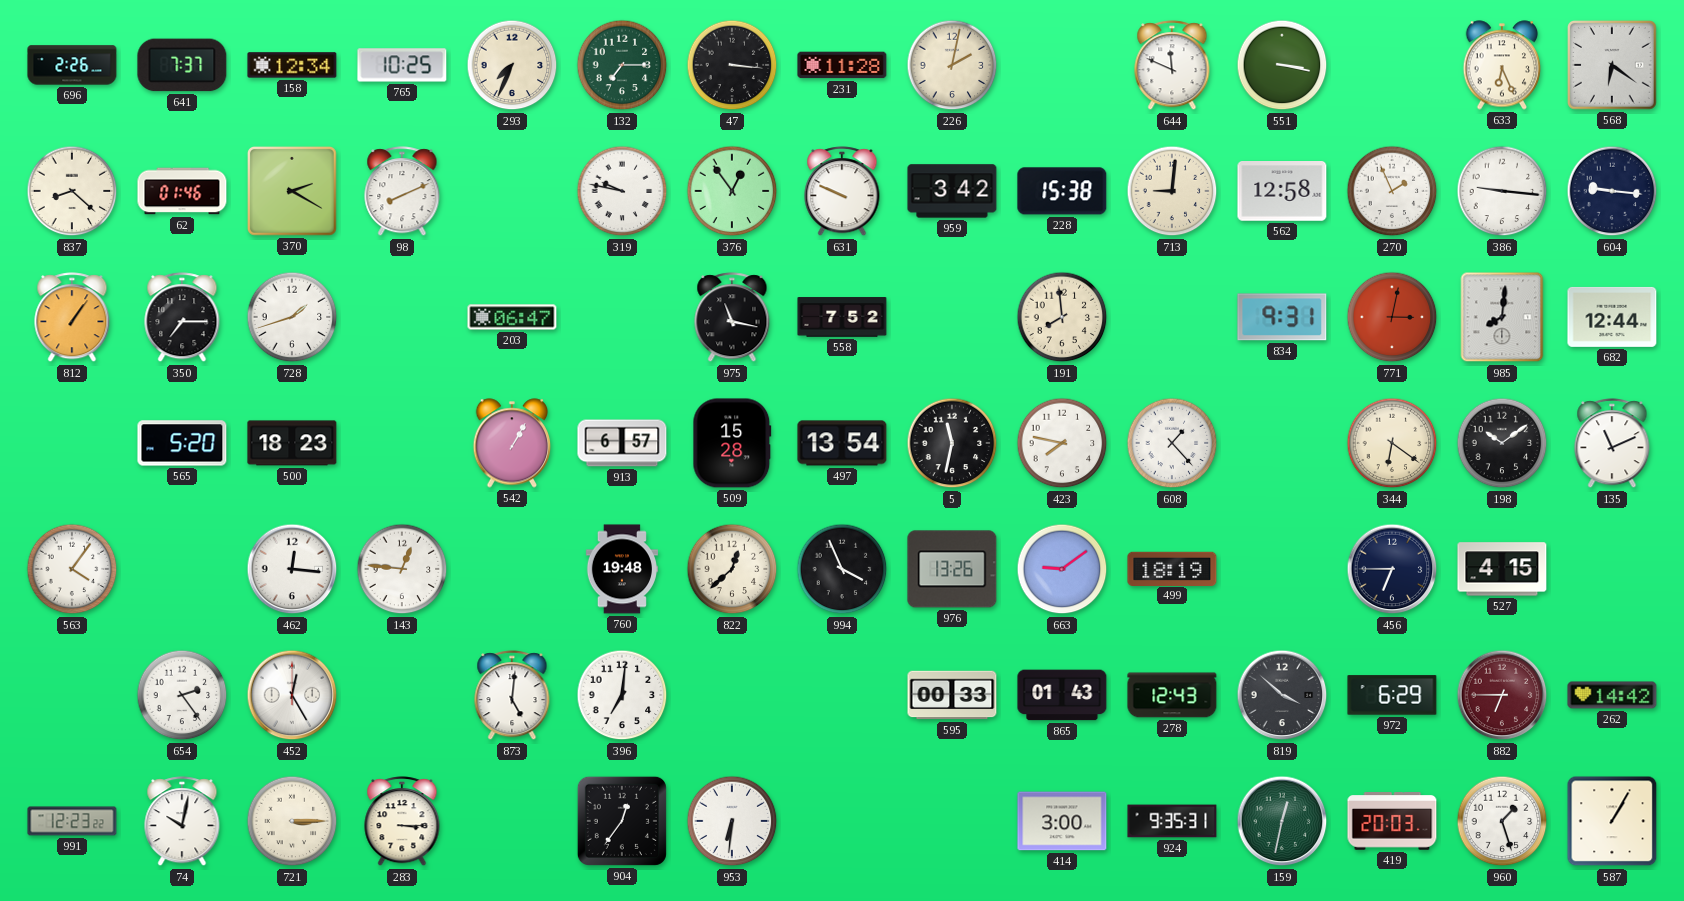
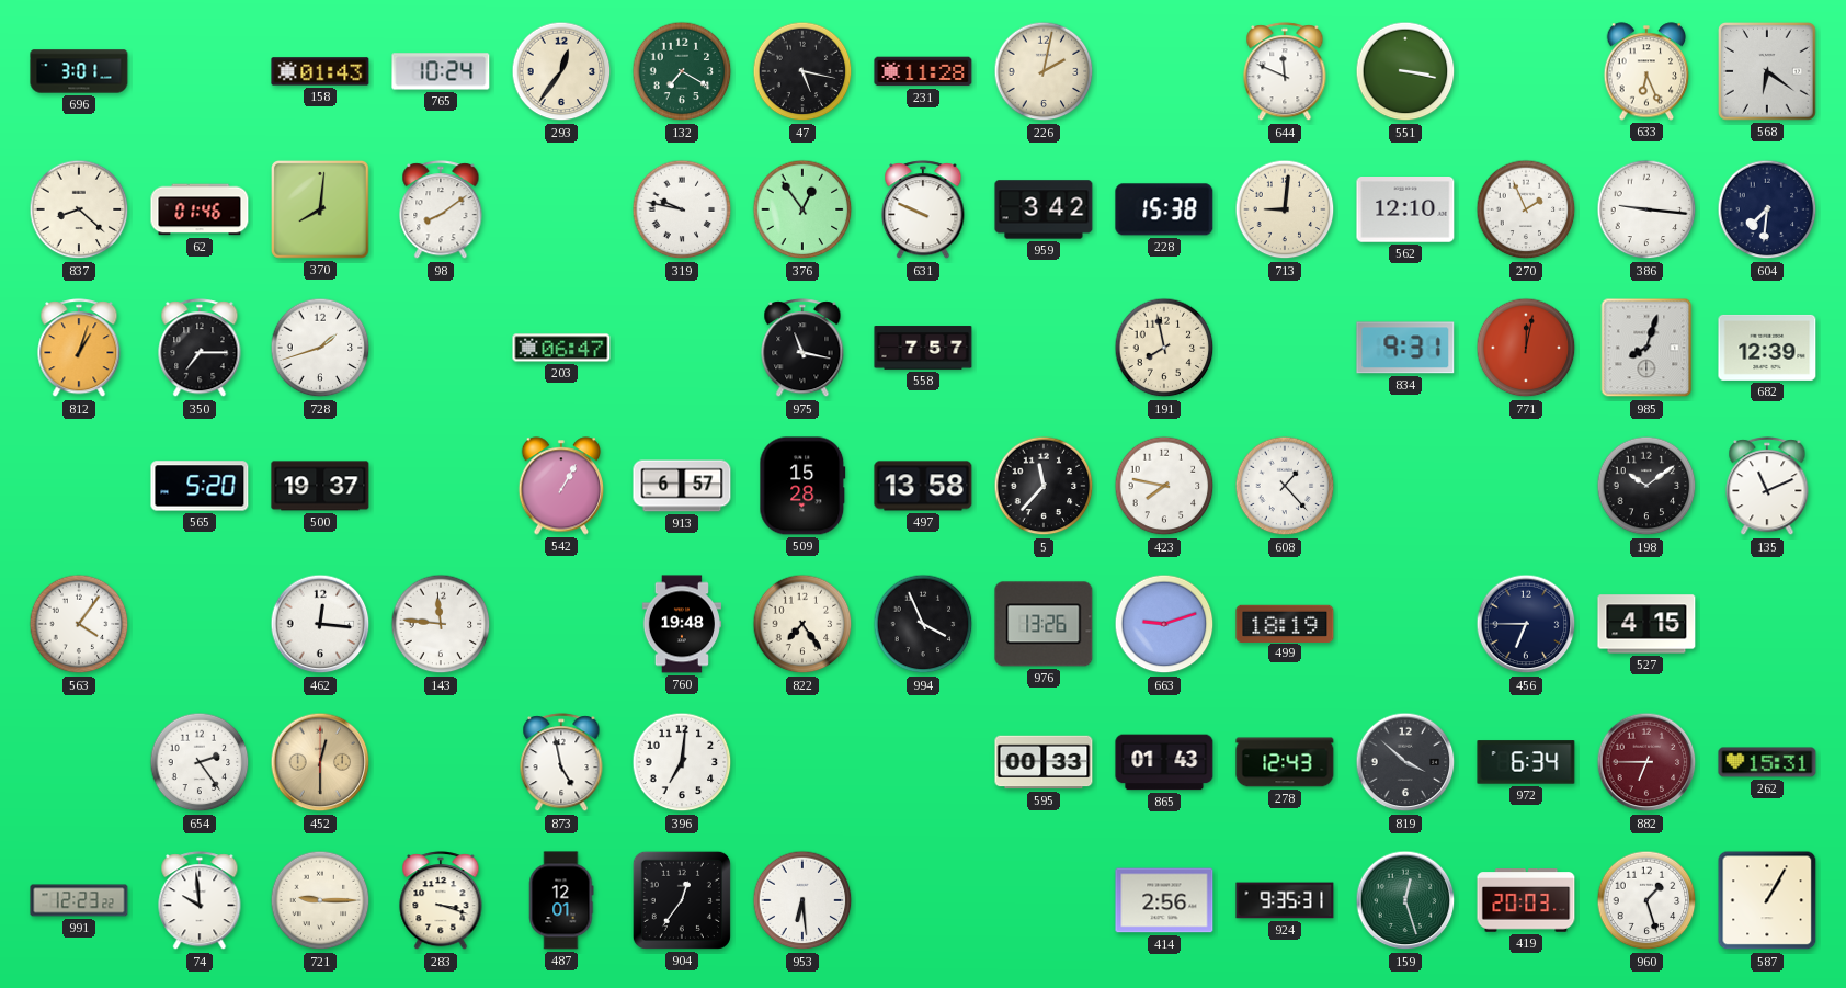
696: 2:26 -> 3:01 (79, 71)
641: 7:37 -> none (182, 65)
158: 12:34 -> 01:43 (320, 71)
765: 10:25 -> 10:24 (441, 71)
293: 7:34 -> 12:36 (561, 71)
132: 7:15 -> 7:20 (682, 71)
47: 3:16 -> 5:17 (802, 71)
370: 2:20 -> 8:01 (320, 209)
98: 8:11 -> 8:09 (441, 211)
562: 12:58 -> 12:10 (1405, 211)
604: 9:16 -> 7:31 (1767, 209)
812: 1:06 -> 1:03 (79, 349)
558: 7:52 -> 7:57 (923, 348)
191: 7:59 -> 7:58 (1164, 348)
771: 3:02 -> 12:02 (1526, 348)
985: 8:01 -> 8:03 (1646, 348)
682: 12:44 -> 12:39 (1767, 348)
500: 18:23 -> 19:37 (320, 486)
497: 13:54 -> 13:58 (923, 486)
5: 11:32 -> 11:37 (1044, 486)
344: 6:21 -> none (1392, 443)
143: 12:46 -> 11:46 (441, 624)
822: 12:38 -> 7:24 (802, 624)
663: 9:09 -> 9:12 (1164, 624)
452: 12:25 -> 12:30 (320, 762)
452 dial: white -> champagne (320, 762)
873: 5:01 -> 4:58 (561, 763)
972: 6:29 -> 6:34 (1526, 762)
262: 14:42 -> 15:31 (1767, 762)
74: 10:02 -> 9:59 (200, 901)
721: 3:15 -> 9:15 (320, 900)
283: 3:15 -> 3:18 (441, 901)
487: none -> 12:01 (561, 900)
953: 6:31 -> 6:29 (802, 900)
414: 3:00 -> 2:56 (1164, 900)
159: 12:32 -> 12:27 (1405, 900)
